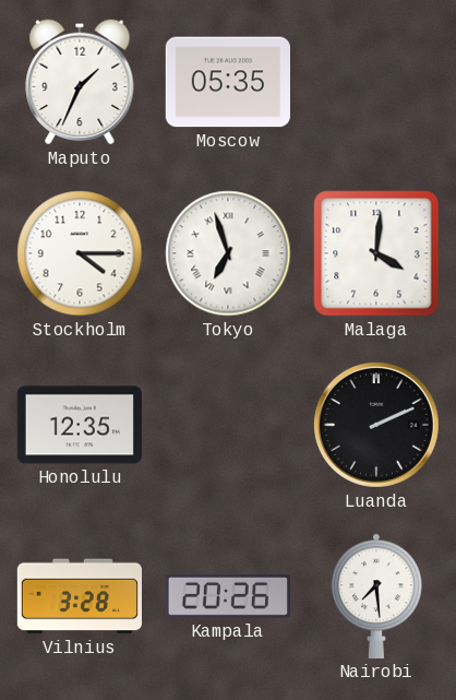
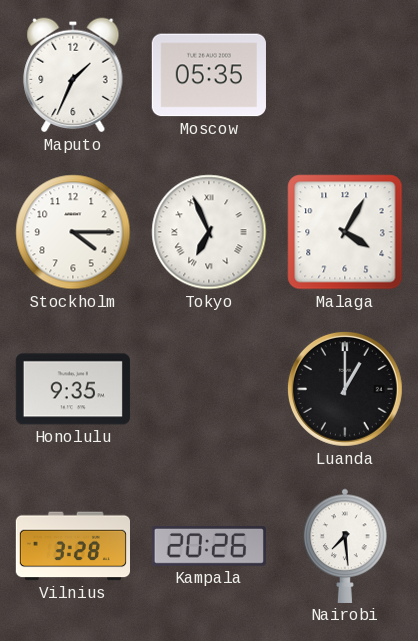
Tokyo: 6:57 -> 6:56 (209, 232)
Malaga: 4:01 -> 4:05 (345, 232)
Honolulu: 12:35 -> 9:35 (73, 389)
Luanda: 2:11 -> 1:00 (345, 389)
